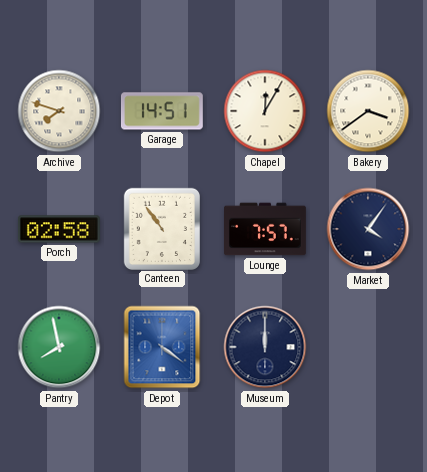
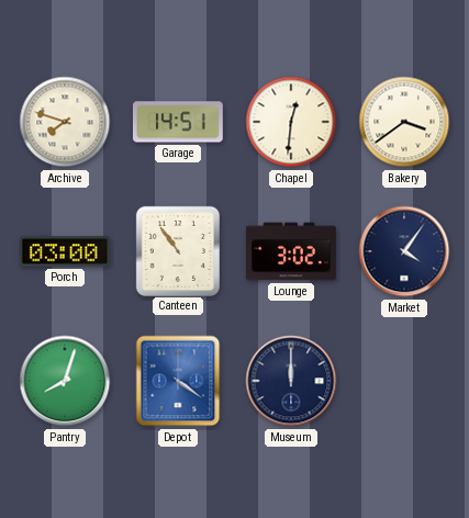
Chapel: 12:05 -> 12:31 (291, 122)
Porch: 02:58 -> 03:00 (65, 251)
Lounge: 7:57 -> 3:02 (292, 251)
Pantry: 7:58 -> 8:03 (65, 381)
